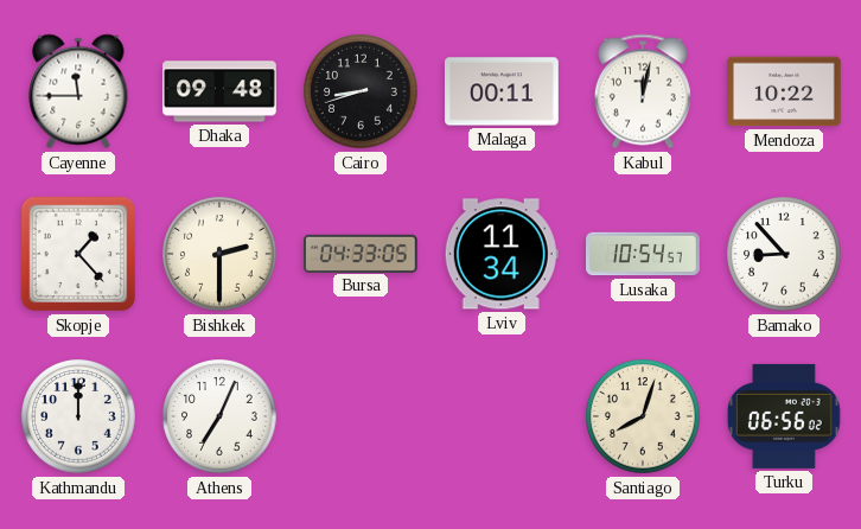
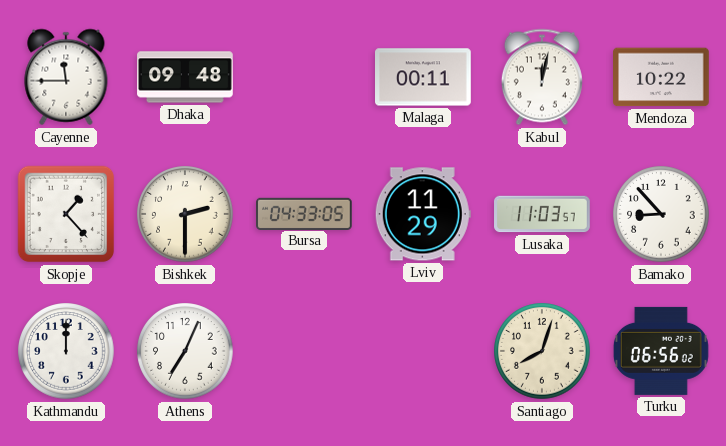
Cairo: 8:42 -> none (361, 91)
Lviv: 11:34 -> 11:29 (423, 214)
Lusaka: 10:54 -> 11:03 (542, 214)
